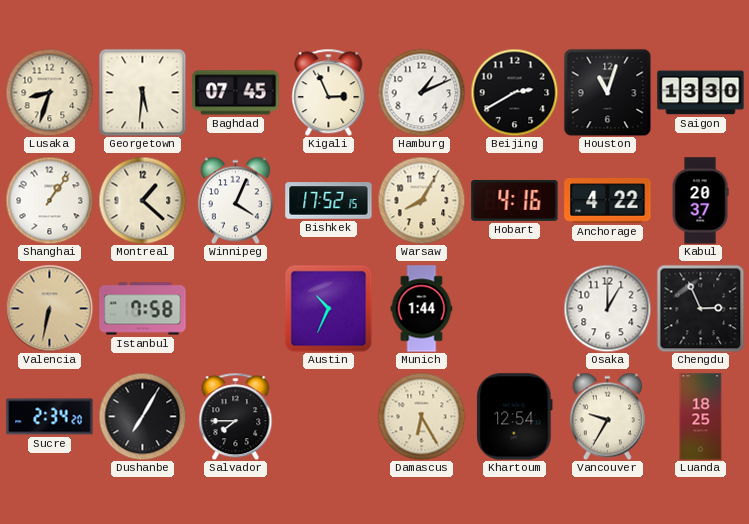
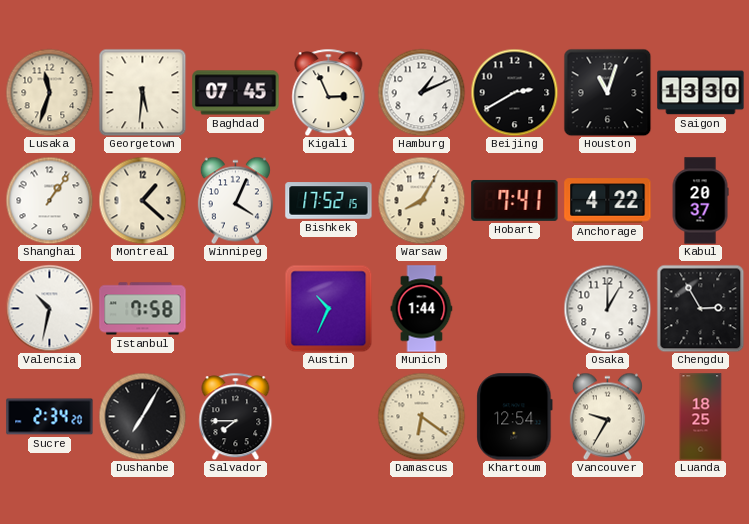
Lusaka: 8:33 -> 11:33 (49, 92)
Hobart: 4:16 -> 7:41 (515, 200)
Valencia: 6:32 -> 10:32 (49, 308)
Valencia dial: champagne -> white (49, 308)
Chengdu: 2:56 -> 2:55 (700, 308)
Damascus: 6:25 -> 6:21 (421, 416)
